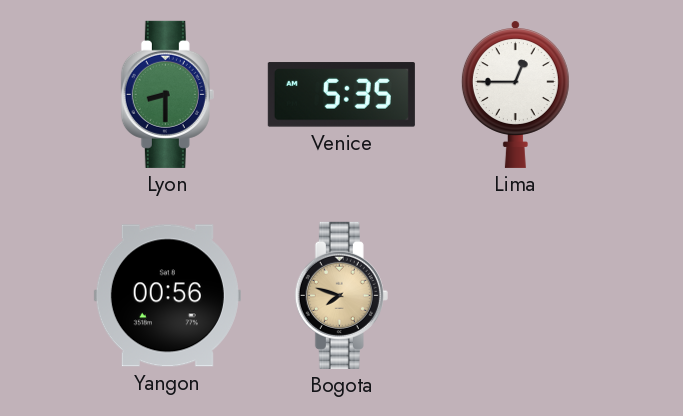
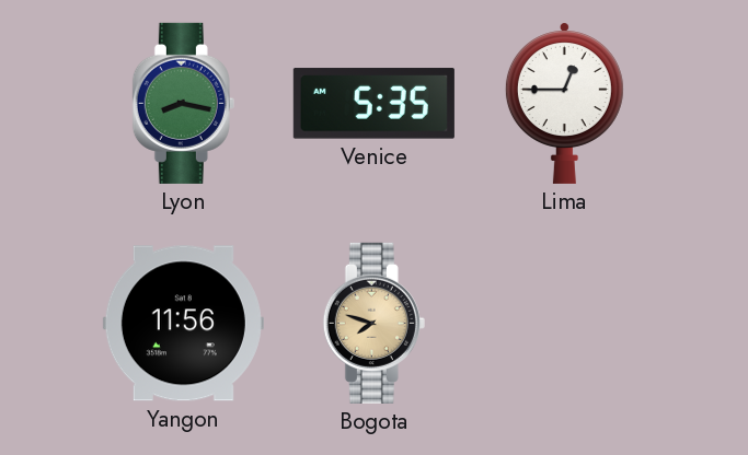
Lyon: 8:30 -> 8:17 (183, 103)
Yangon: 00:56 -> 11:56 (183, 324)
